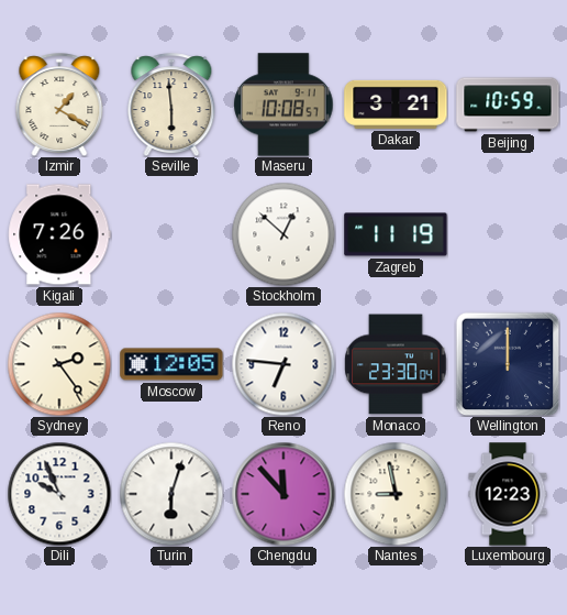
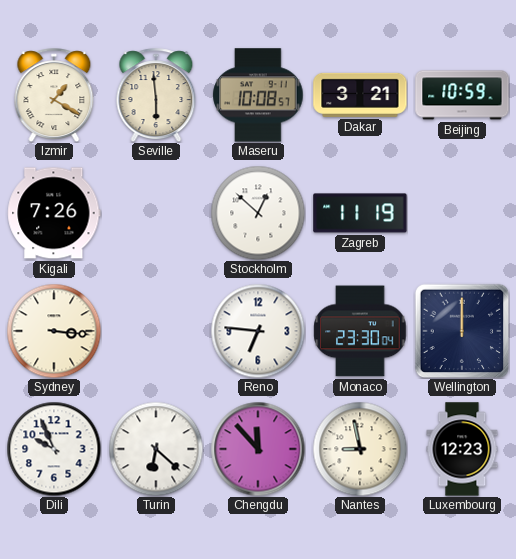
Sydney: 2:24 -> 3:16 (54, 331)
Moscow: 12:05 -> none (171, 364)
Turin: 6:03 -> 6:22 (156, 449)
